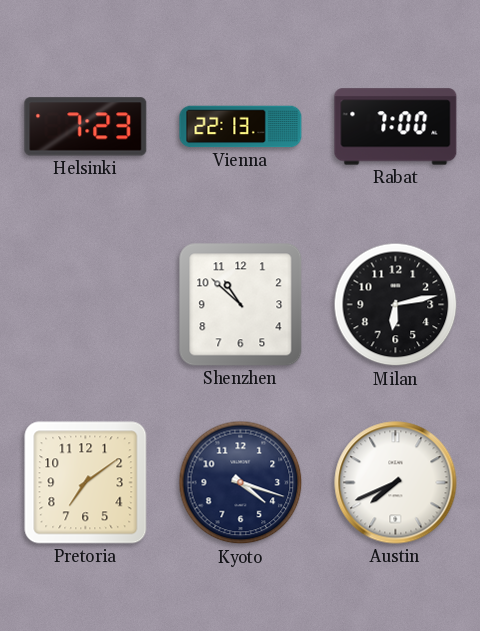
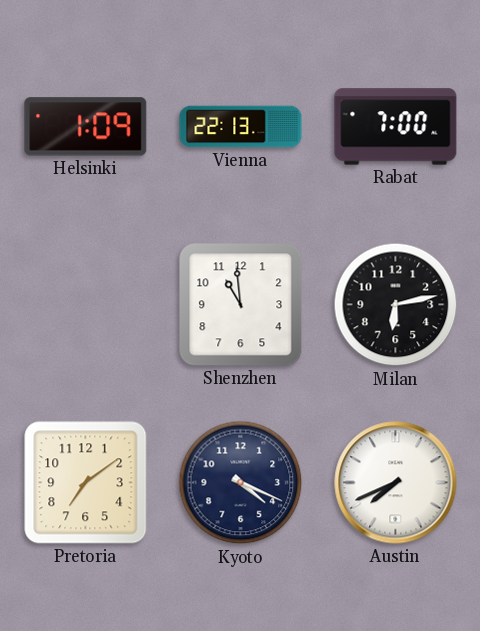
Helsinki: 7:23 -> 1:09 (86, 127)
Shenzhen: 10:52 -> 10:59 (241, 305)
Kyoto: 4:18 -> 4:19 (241, 483)
